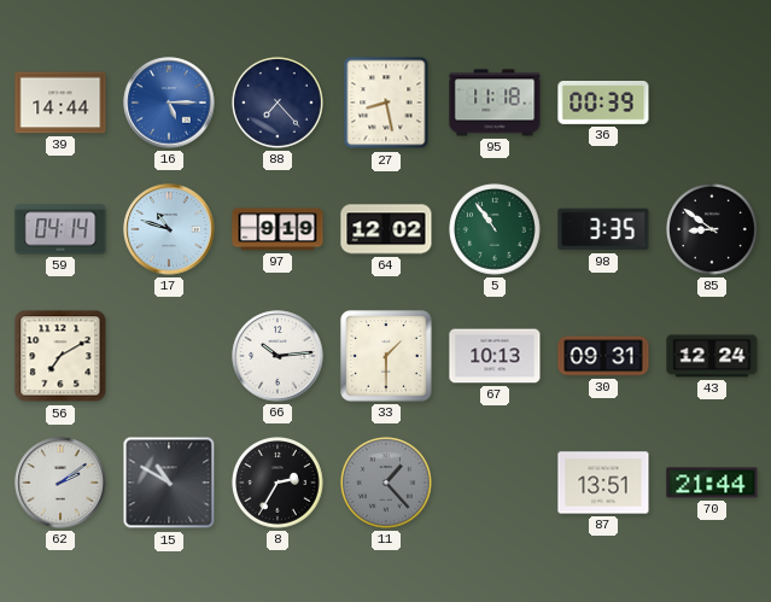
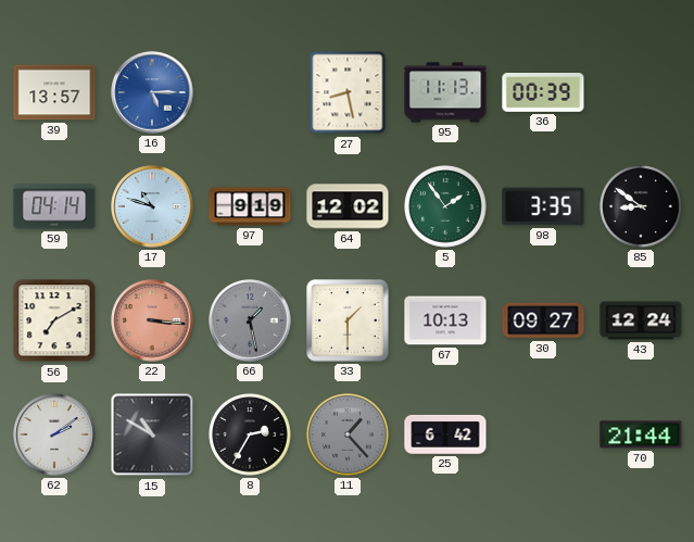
39: 14:44 -> 13:57 (54, 92)
88: 7:23 -> none (279, 104)
95: 11:18 -> 11:13 (445, 92)
5: 10:54 -> 1:54 (446, 207)
22: none -> 3:16 (152, 320)
66: 10:14 -> 1:28 (250, 320)
66 dial: white -> grey (250, 320)
30: 09:31 -> 09:27 (543, 320)
25: none -> 6:42 (445, 434)
87: 13:51 -> none (603, 483)
